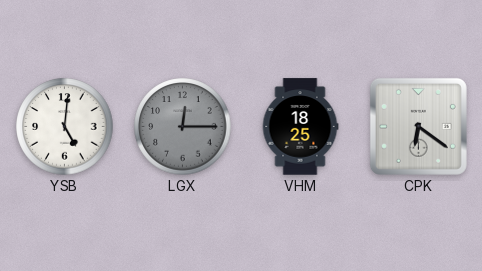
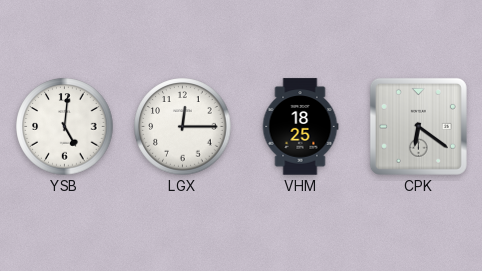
LGX dial: grey -> white (183, 127)
